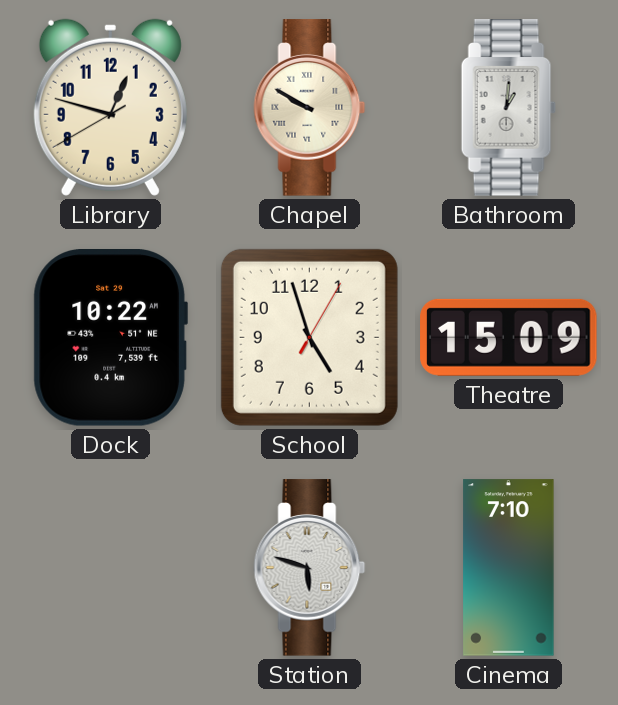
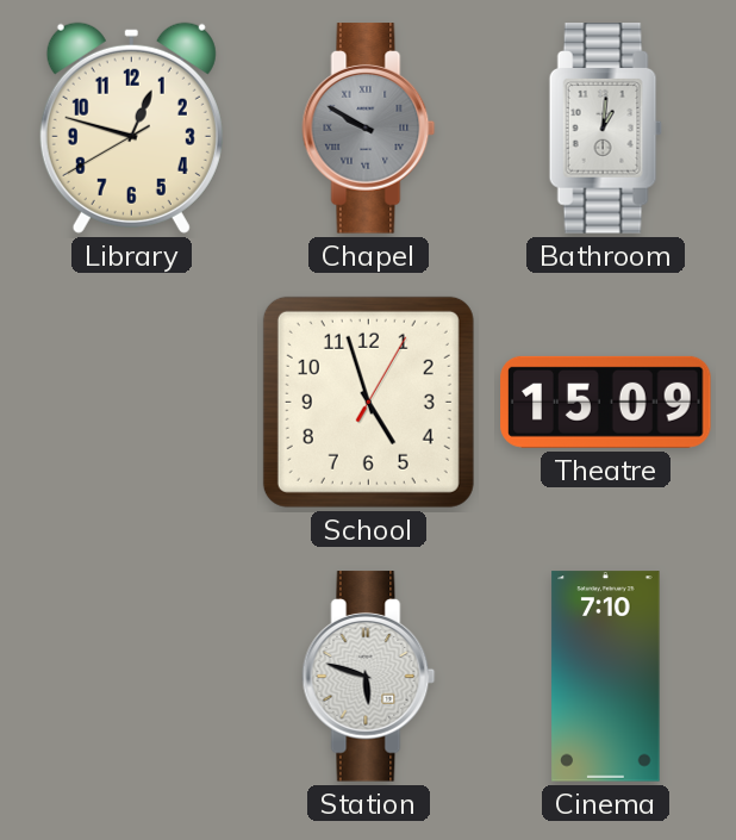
Chapel dial: cream -> grey (369, 129)
Dock: 10:22 -> none (110, 338)
